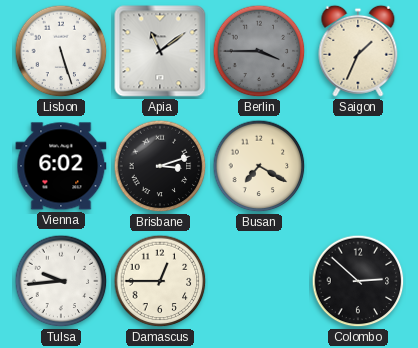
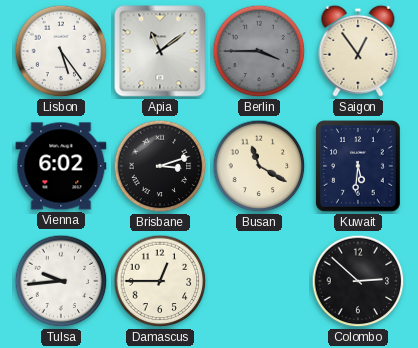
Lisbon: 5:27 -> 5:24 (61, 51)
Saigon: 1:34 -> 12:54 (358, 51)
Busan: 7:20 -> 11:20 (259, 166)
Kuwait: none -> 5:31 (359, 166)
